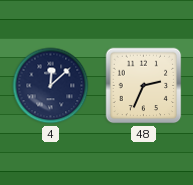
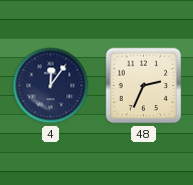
4: 12:08 -> 12:06 (51, 86)
